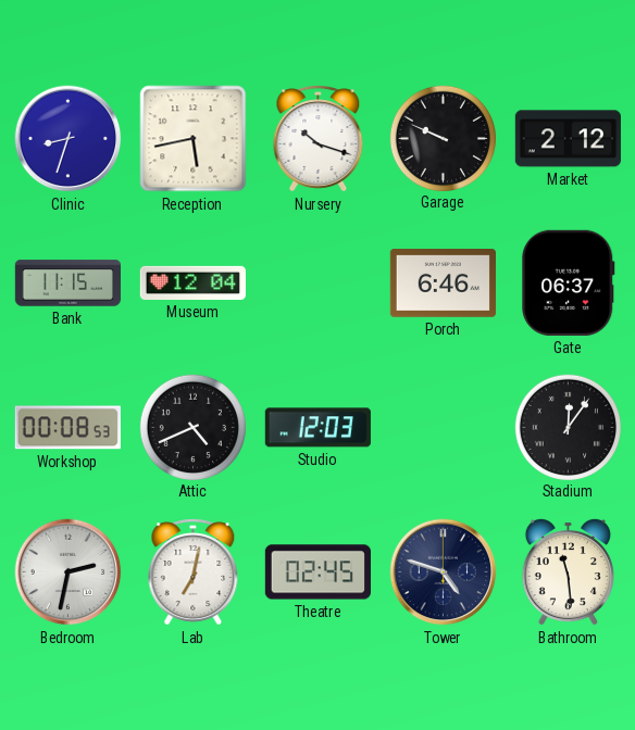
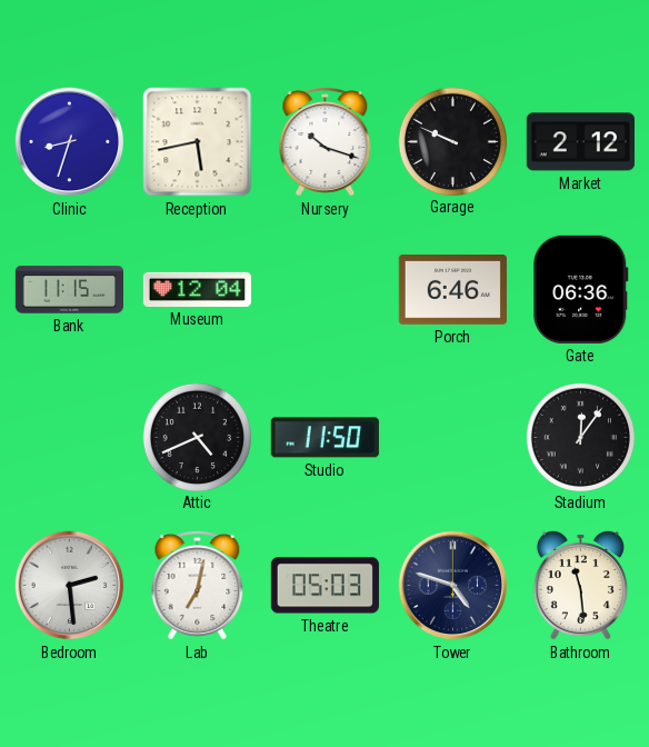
Gate: 06:37 -> 06:36 (581, 289)
Workshop: 00:08 -> none (67, 428)
Studio: 12:03 -> 11:50 (324, 438)
Bedroom: 2:32 -> 2:29 (70, 586)
Theatre: 02:45 -> 05:03 (324, 586)
